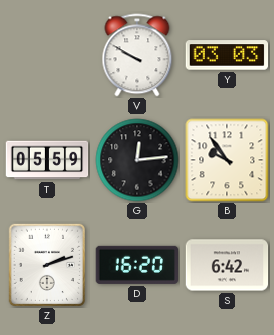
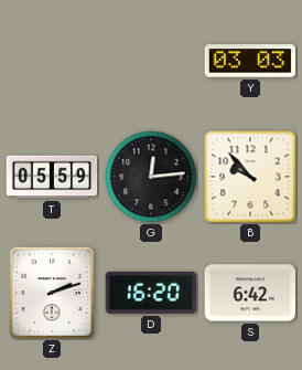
V: 9:50 -> none (137, 55)
B: 9:54 -> 9:53 (250, 177)
